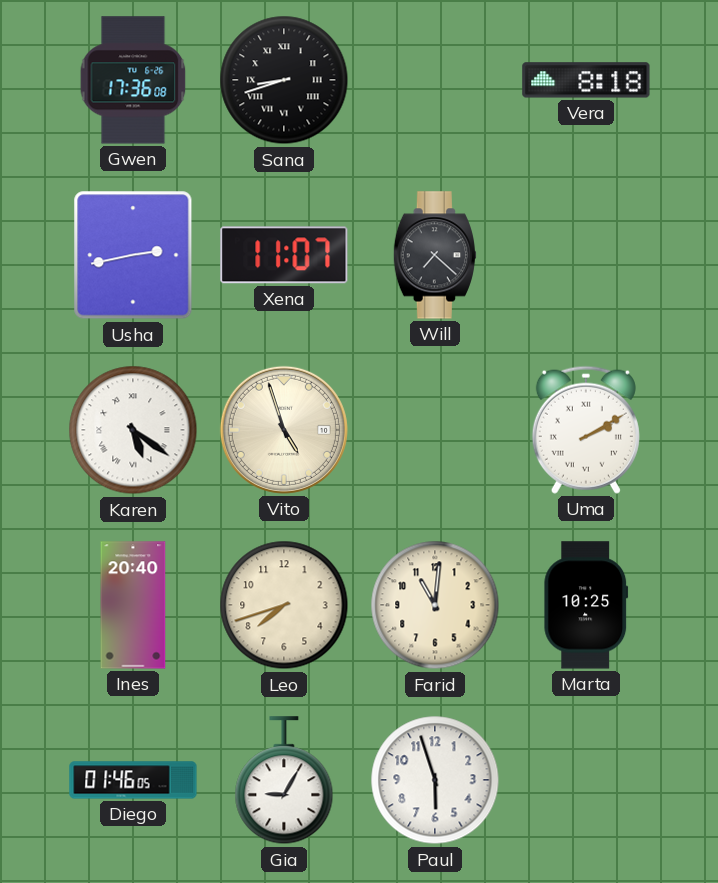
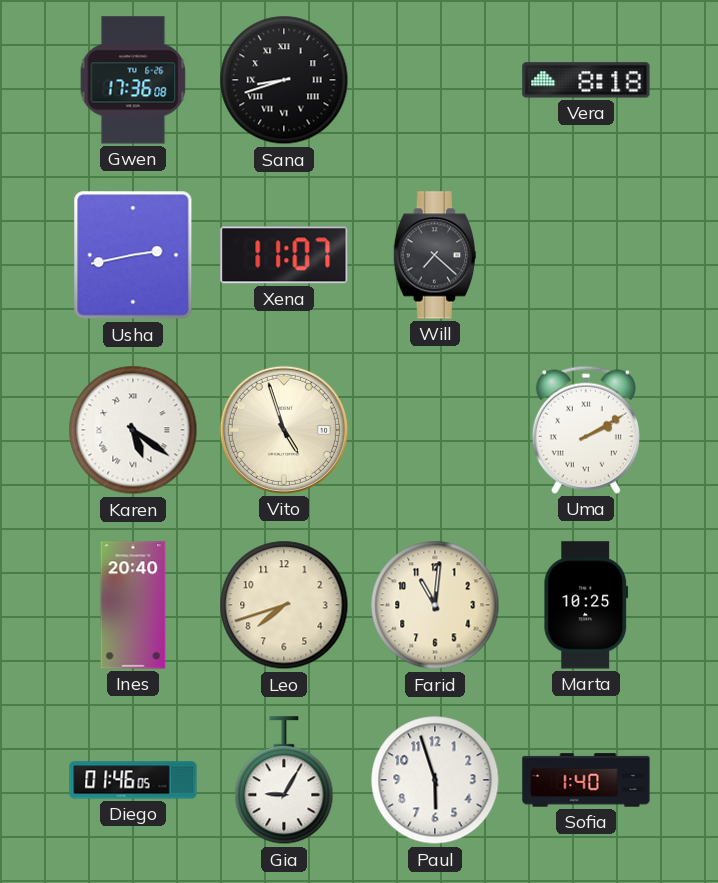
Sofia: none -> 1:40 (586, 780)
